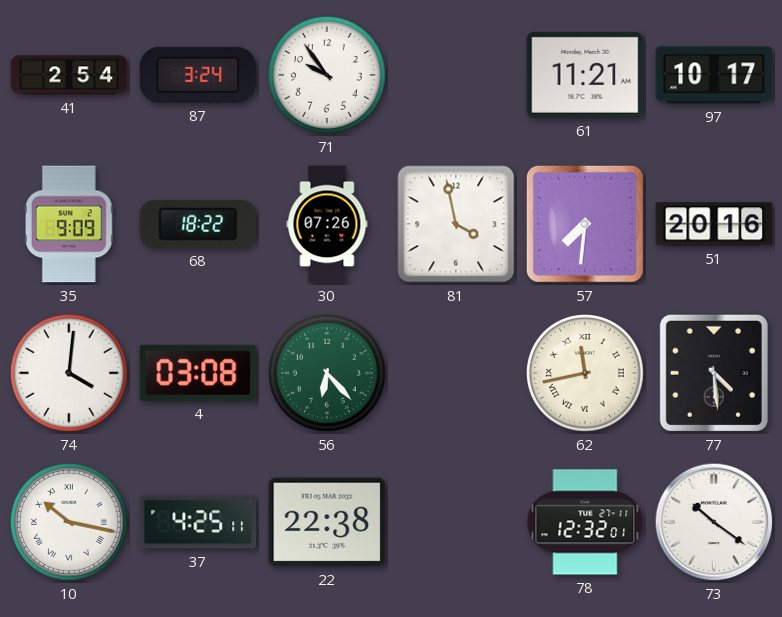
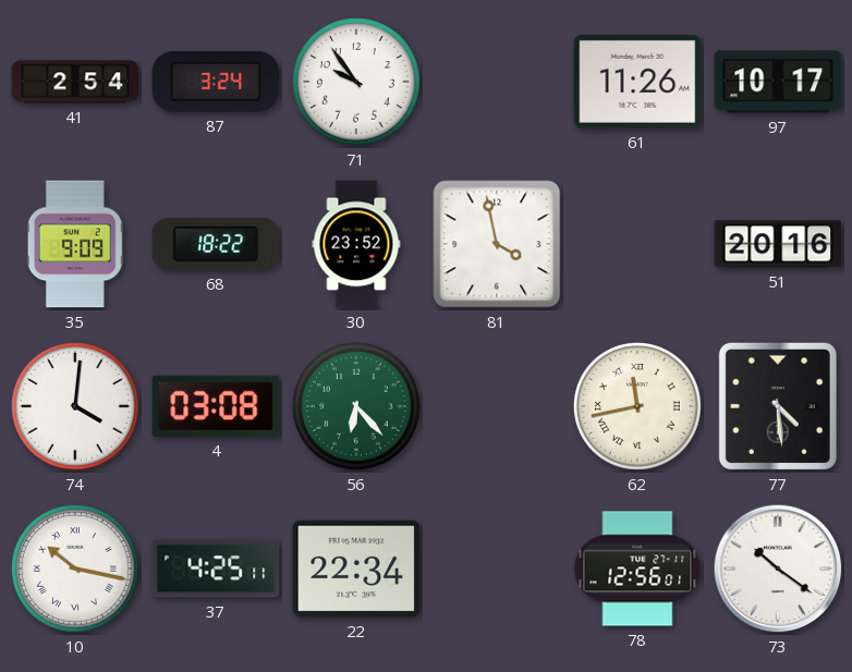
61: 11:21 -> 11:26 (637, 82)
30: 07:26 -> 23:52 (356, 244)
57: 7:31 -> none (585, 224)
22: 22:38 -> 22:34 (356, 569)
78: 12:32 -> 12:56 (637, 569)
